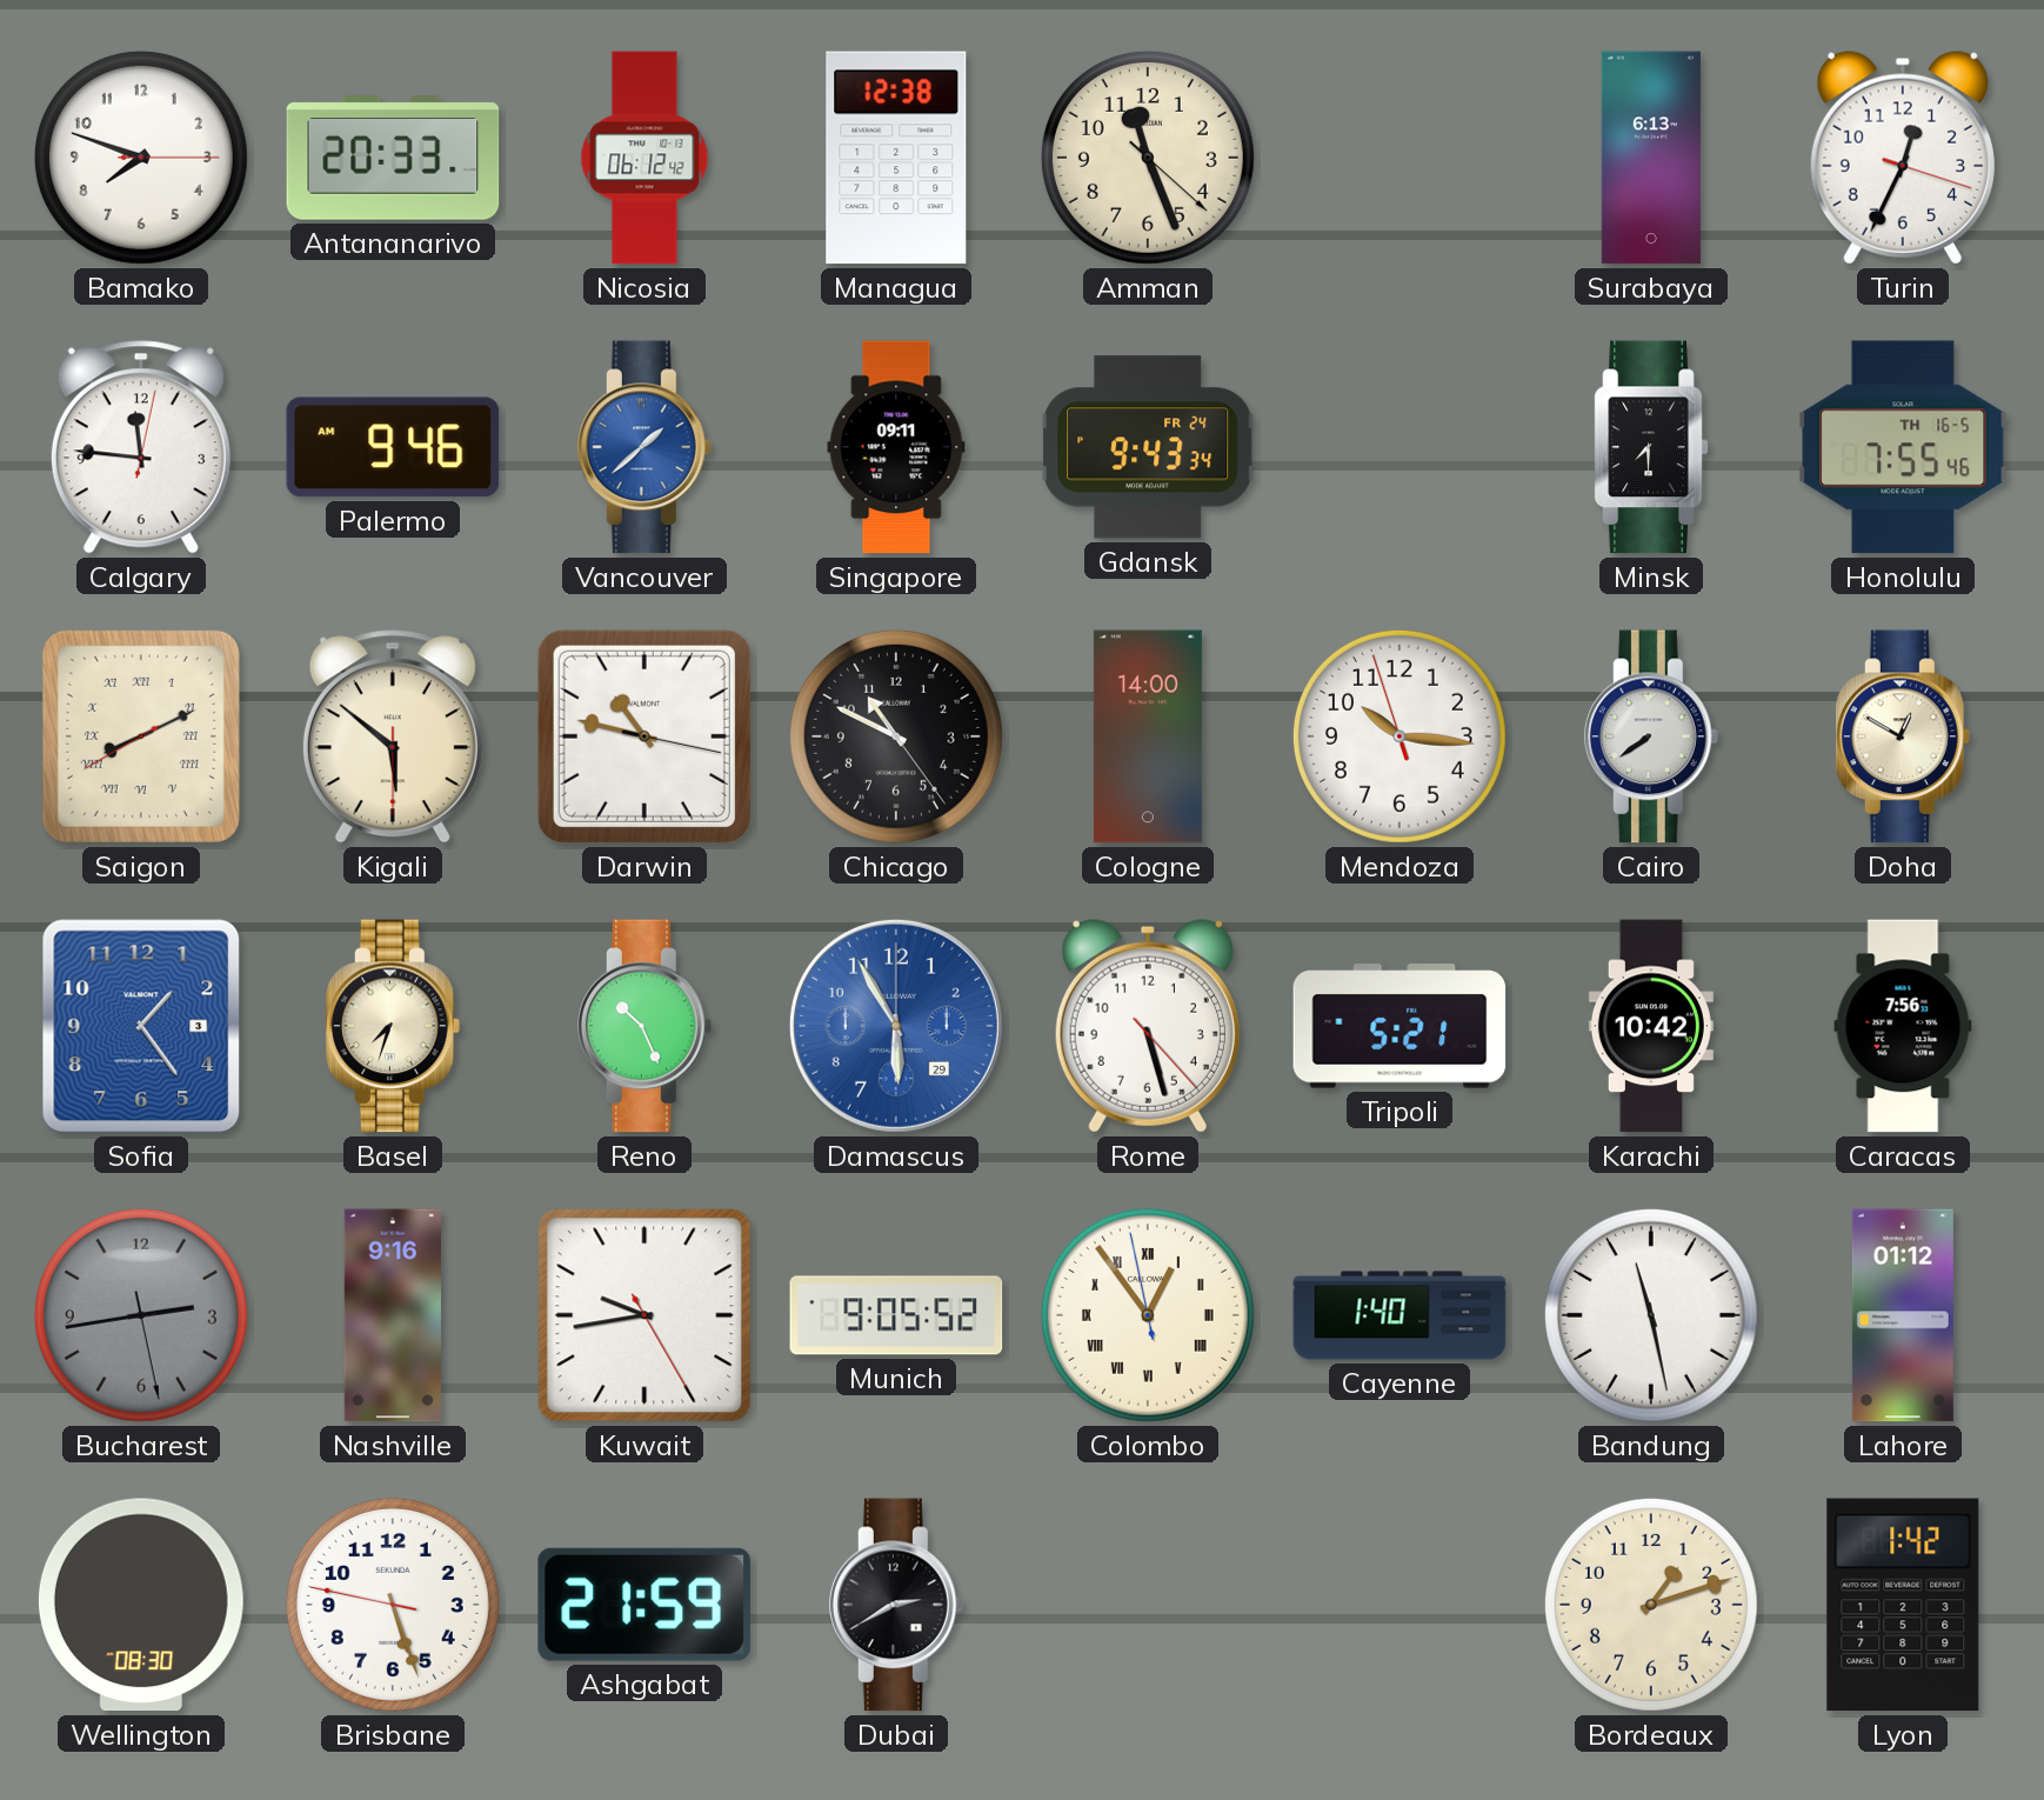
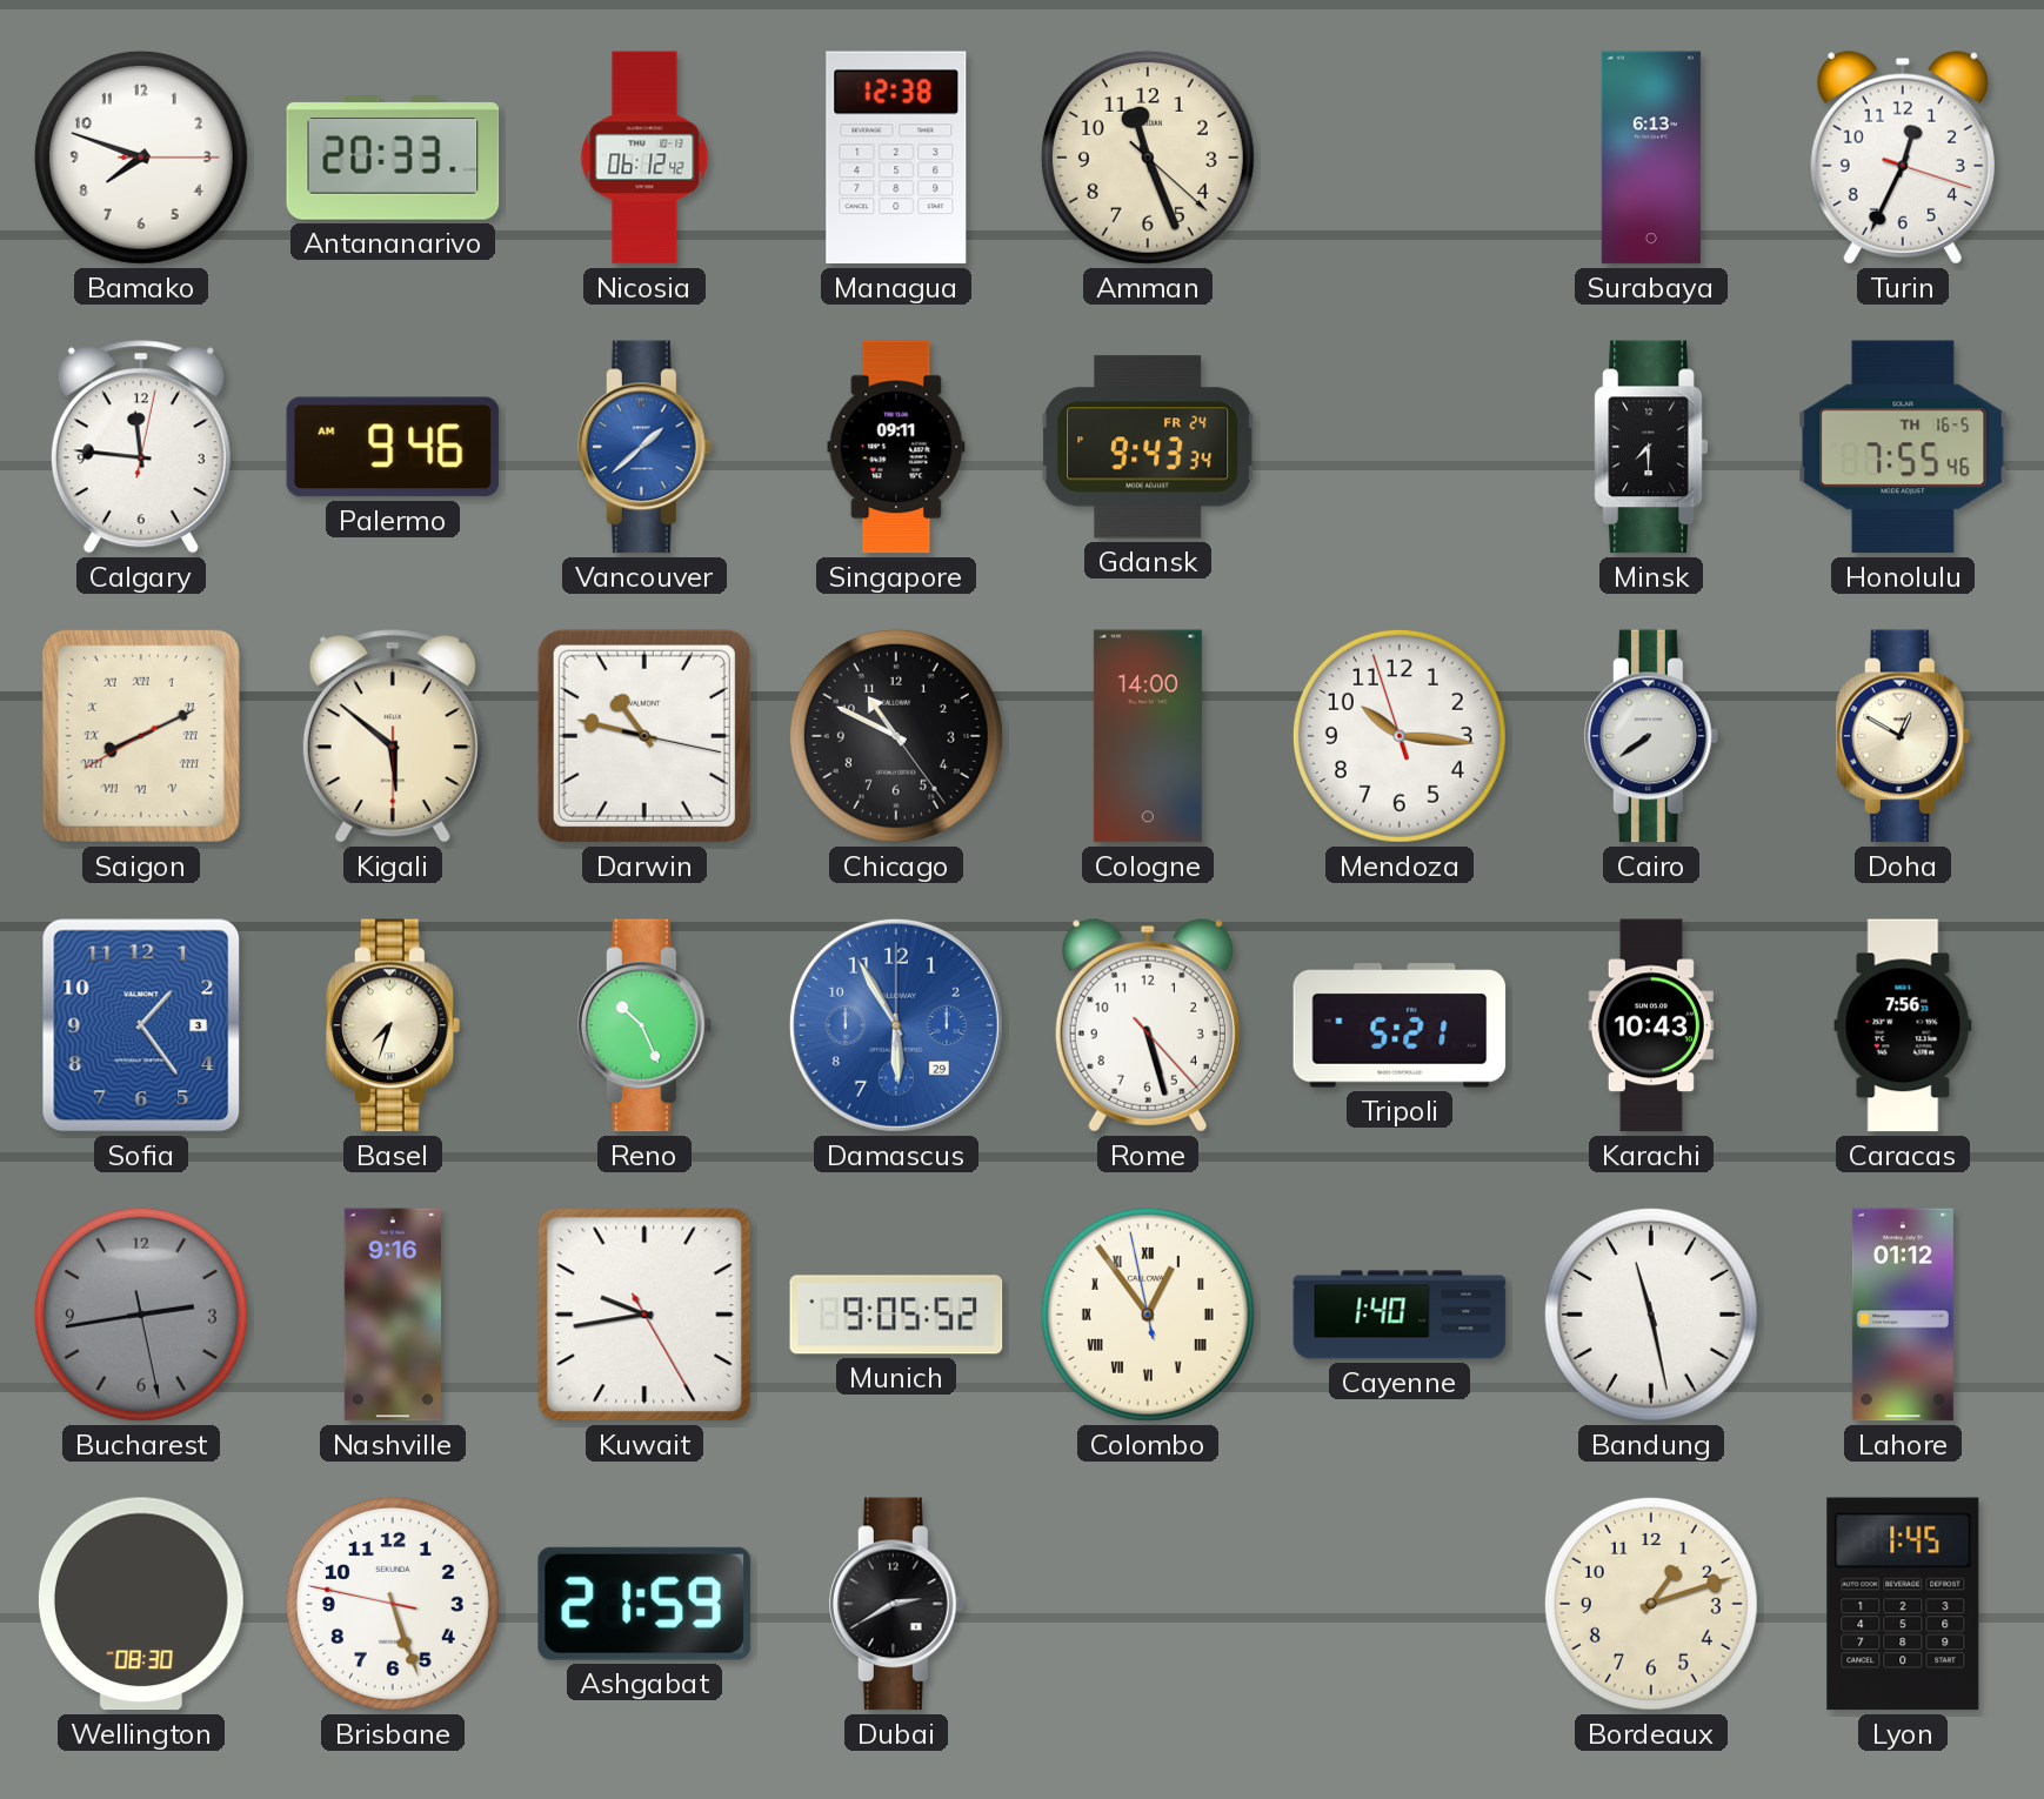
Karachi: 10:42 -> 10:43 (1651, 1025)
Lyon: 1:42 -> 1:45 (1903, 1604)
